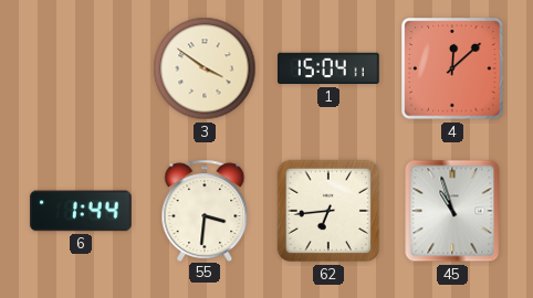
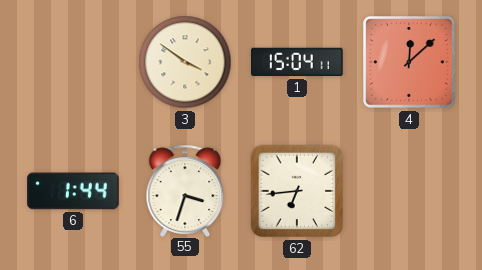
55: 3:31 -> 3:33 (185, 190)
45: 10:57 -> none (452, 211)
